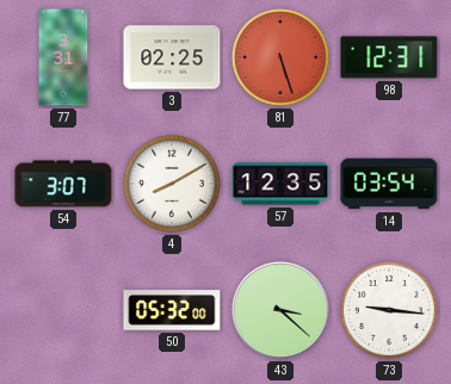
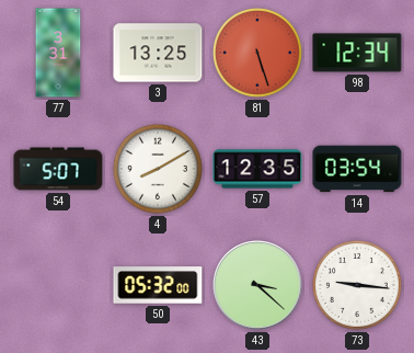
3: 02:25 -> 13:25 (158, 53)
98: 12:31 -> 12:34 (357, 53)
54: 3:07 -> 5:07 (58, 169)
